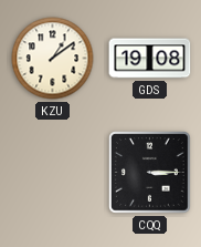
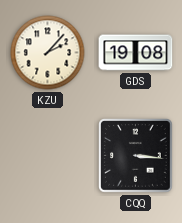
KZU: 1:09 -> 2:07 (48, 53)
CQQ: 3:15 -> 3:16 (136, 156)
